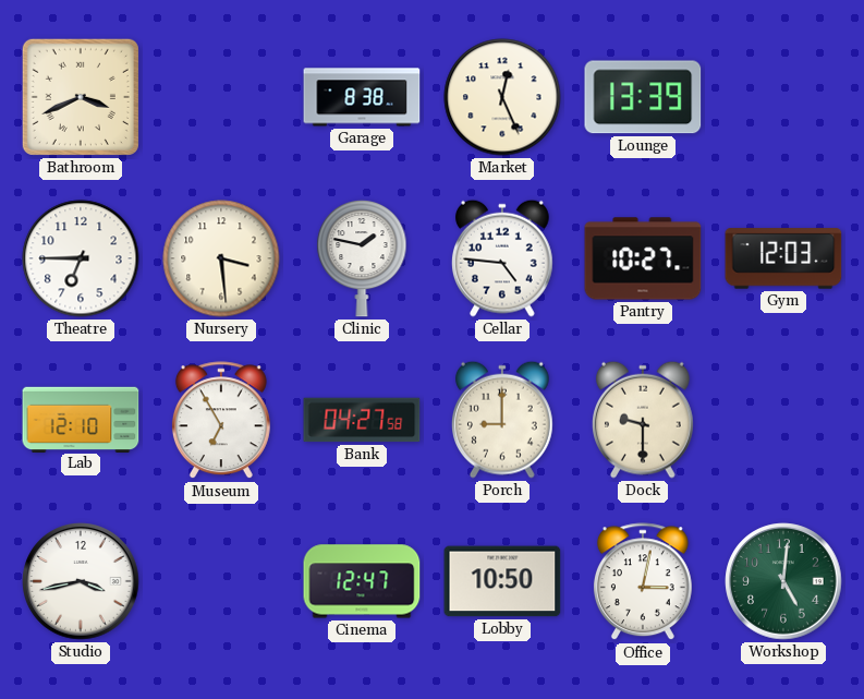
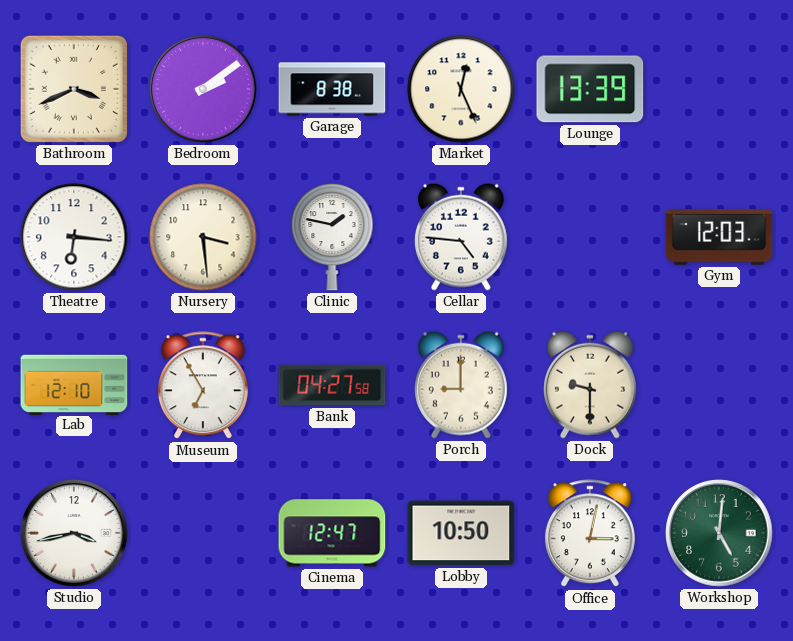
Bedroom: none -> 2:09 (203, 89)
Theatre: 6:45 -> 6:16 (74, 237)
Pantry: 10:27 -> none (643, 258)
